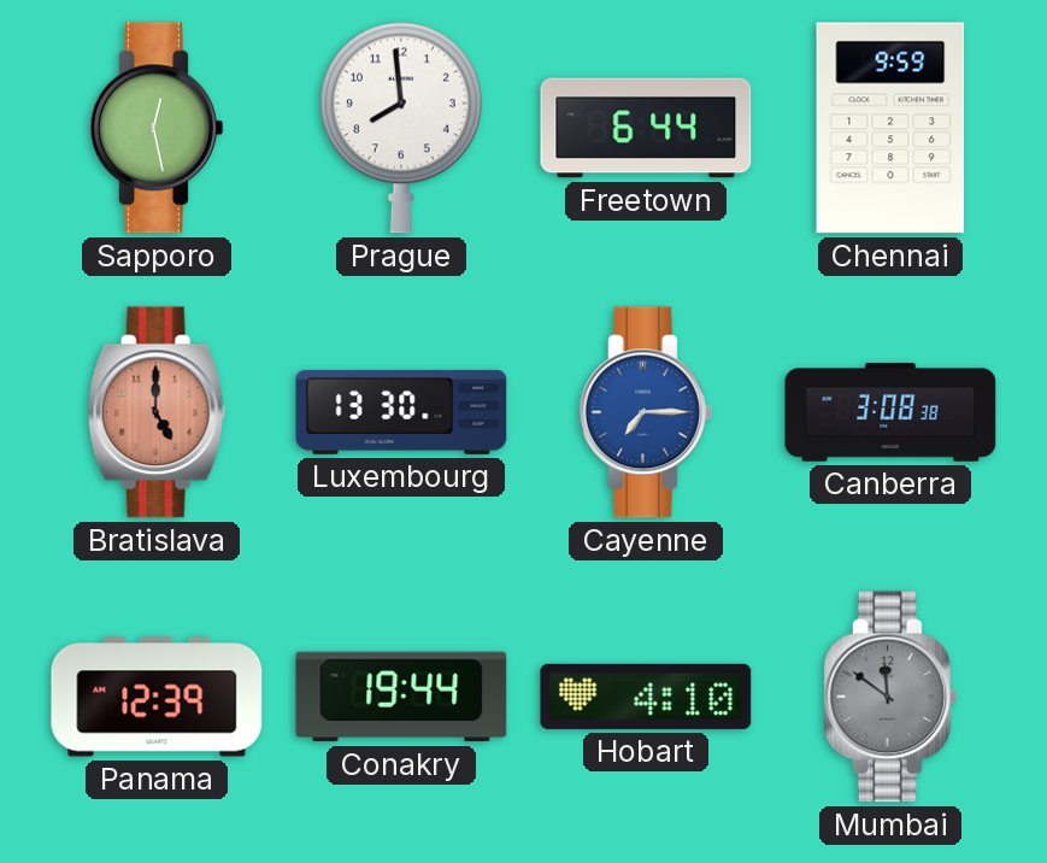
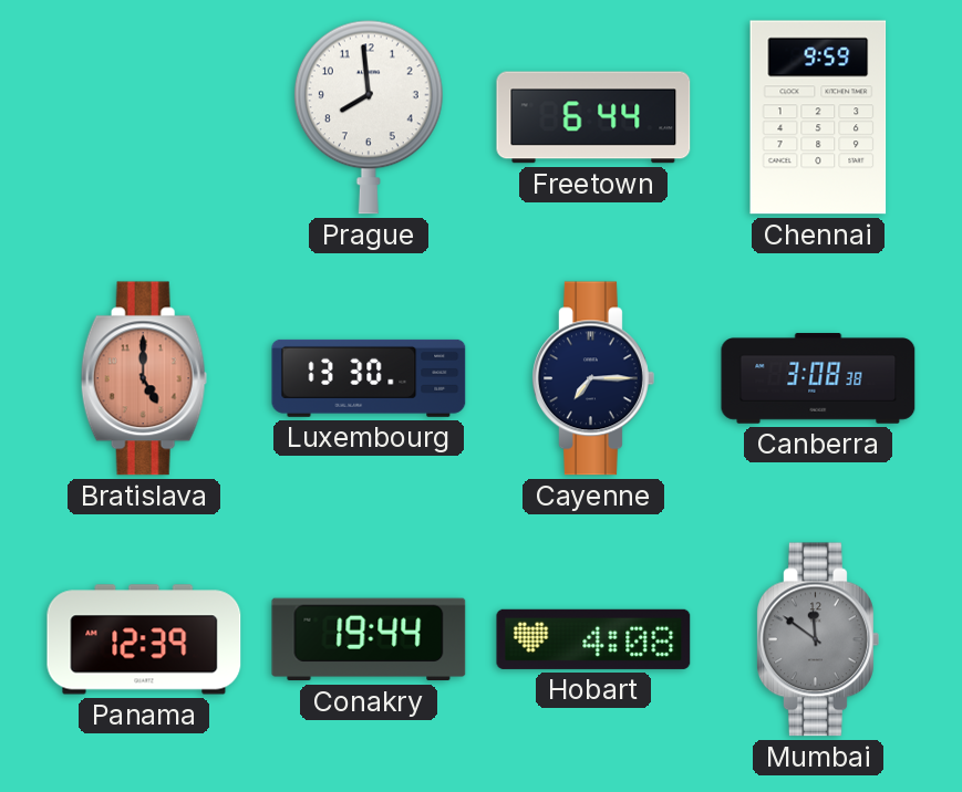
Sapporo: 12:28 -> none (157, 128)
Cayenne dial: blue -> navy (593, 378)
Hobart: 4:10 -> 4:08 (593, 639)
